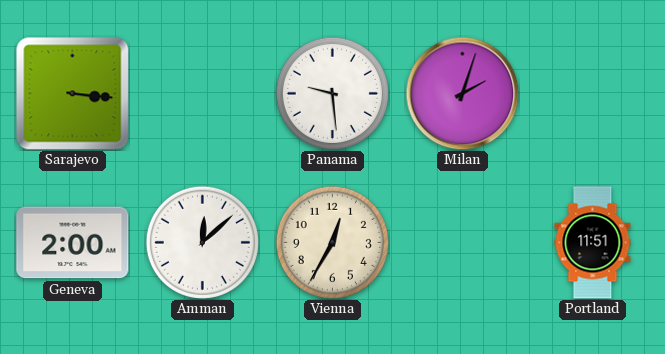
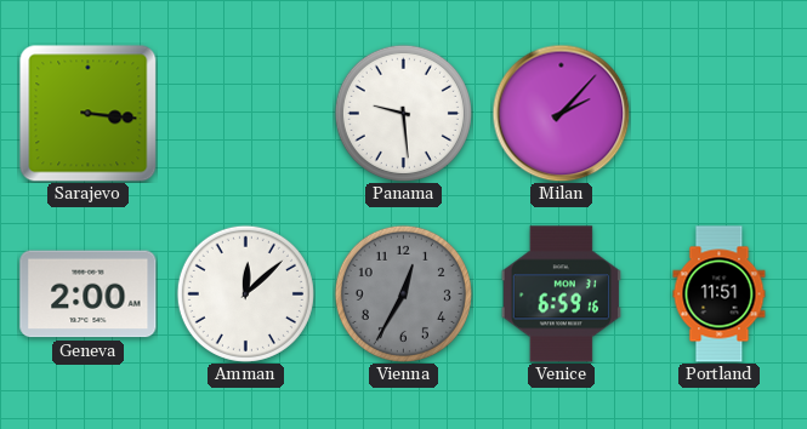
Milan: 2:03 -> 2:07 (561, 113)
Vienna dial: cream -> grey (403, 293)
Venice: none -> 6:59 (561, 294)
